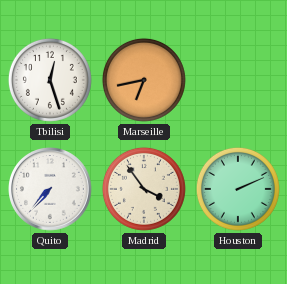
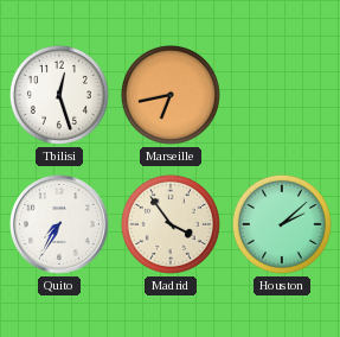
Quito: 7:37 -> 7:35 (60, 225)
Houston: 2:11 -> 2:08 (282, 224)
